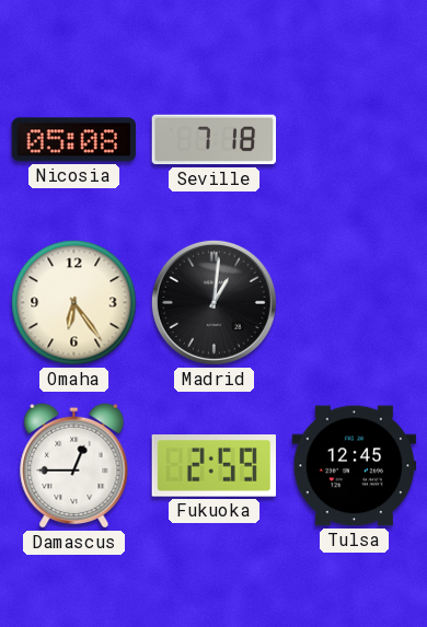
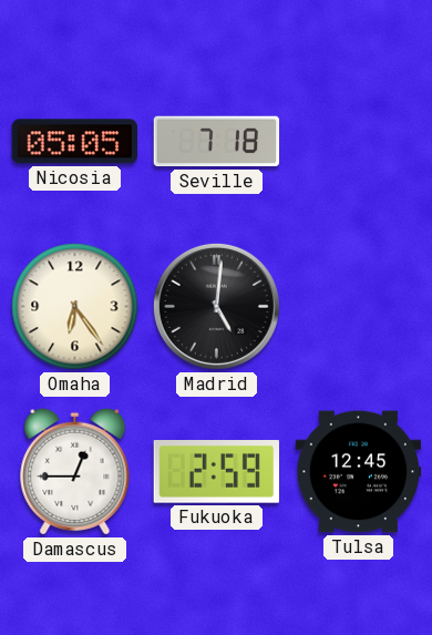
Nicosia: 05:08 -> 05:05 (74, 142)
Madrid: 1:01 -> 5:01 (216, 306)
